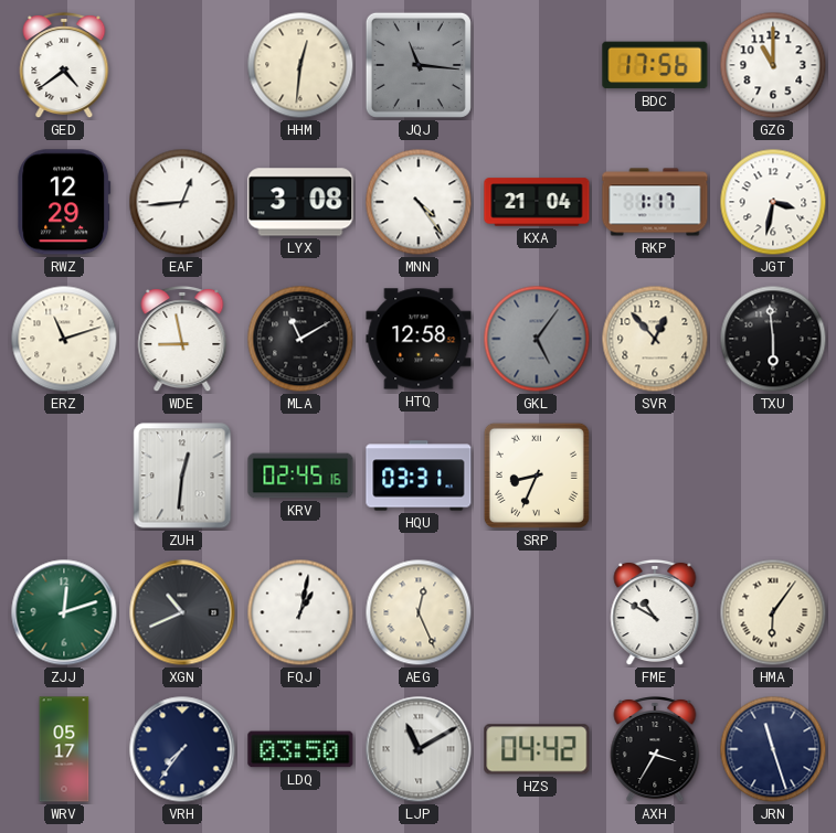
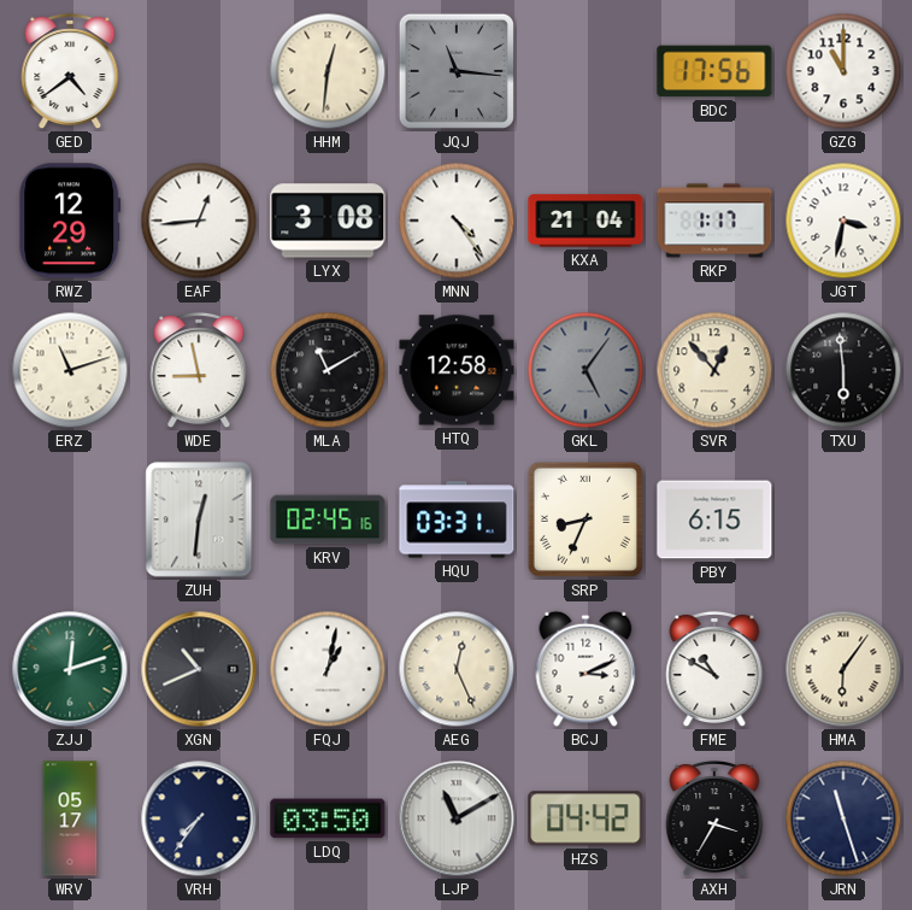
PBY: none -> 6:15 (714, 519)
BCJ: none -> 3:11 (586, 669)
